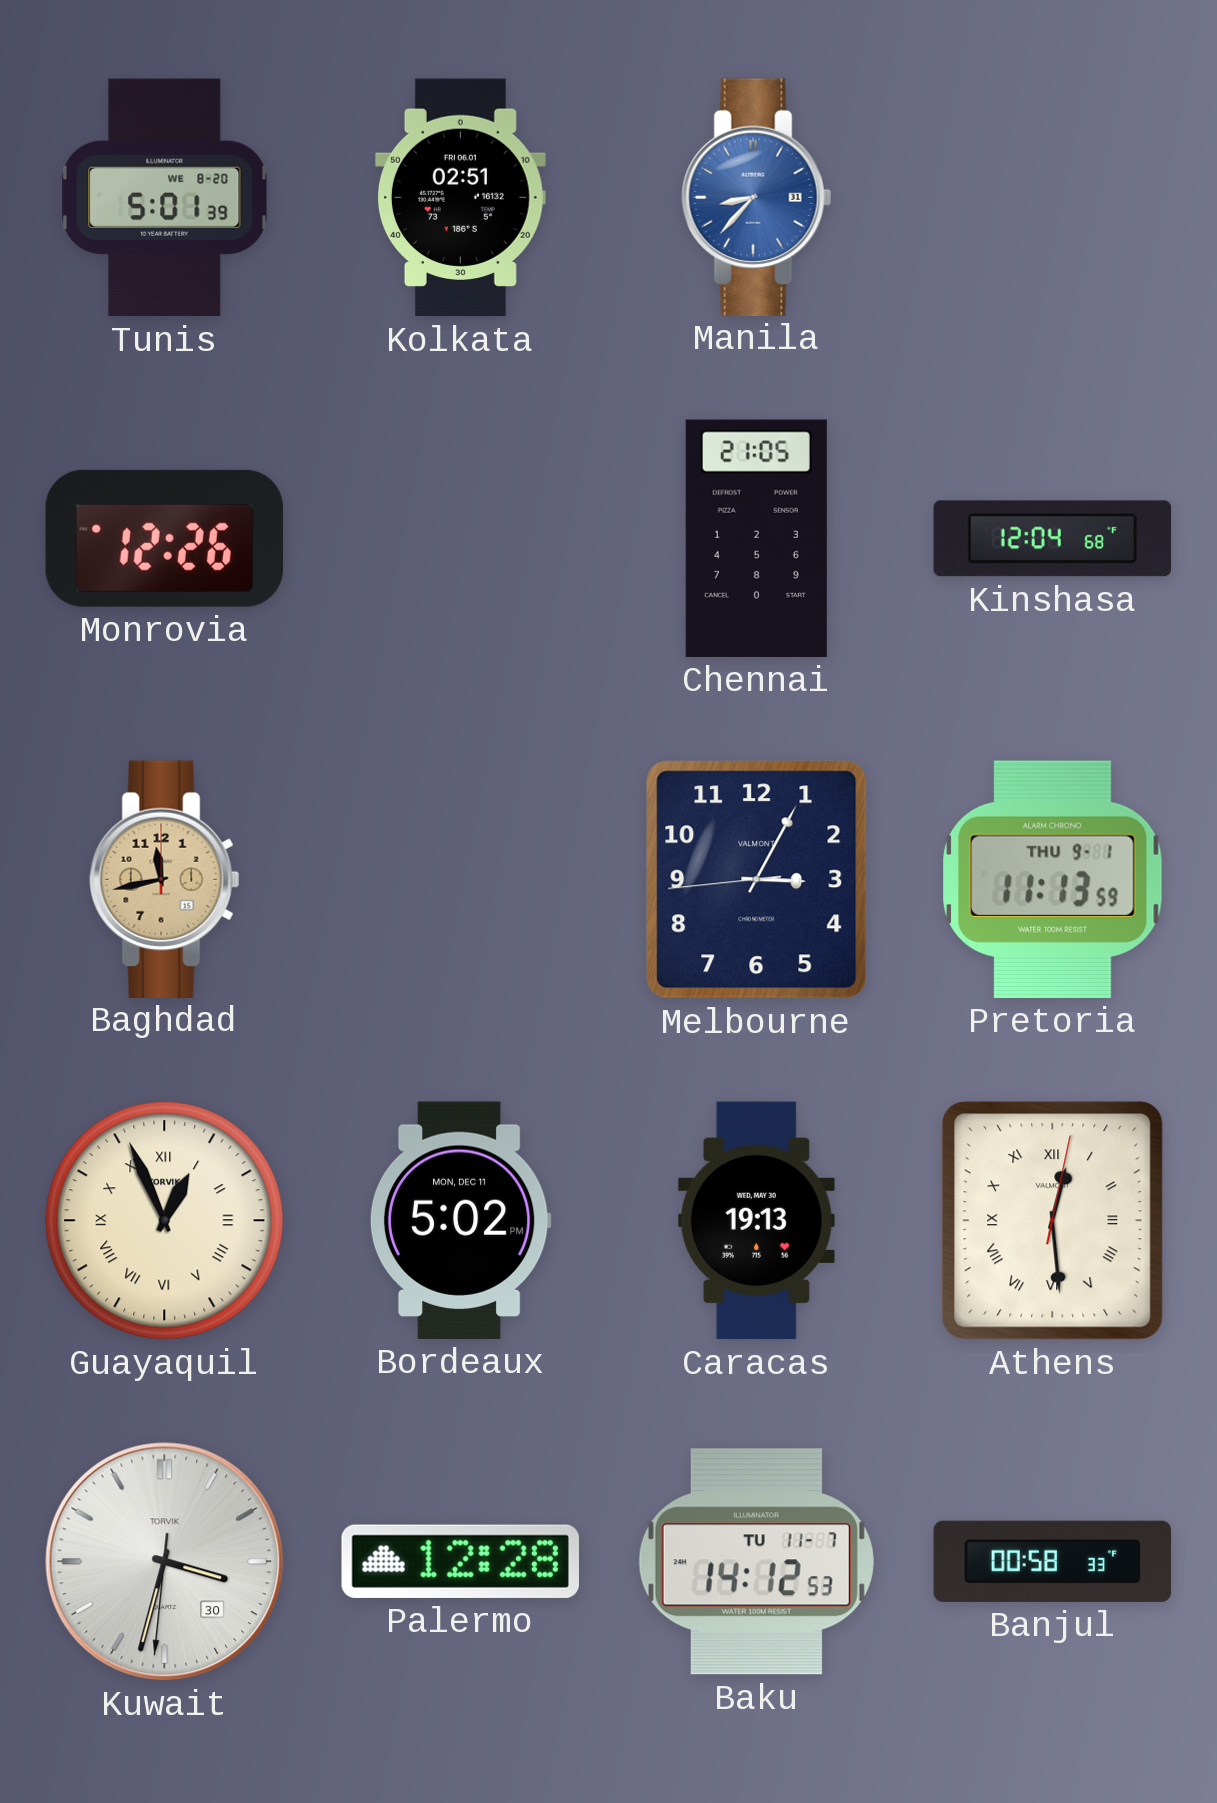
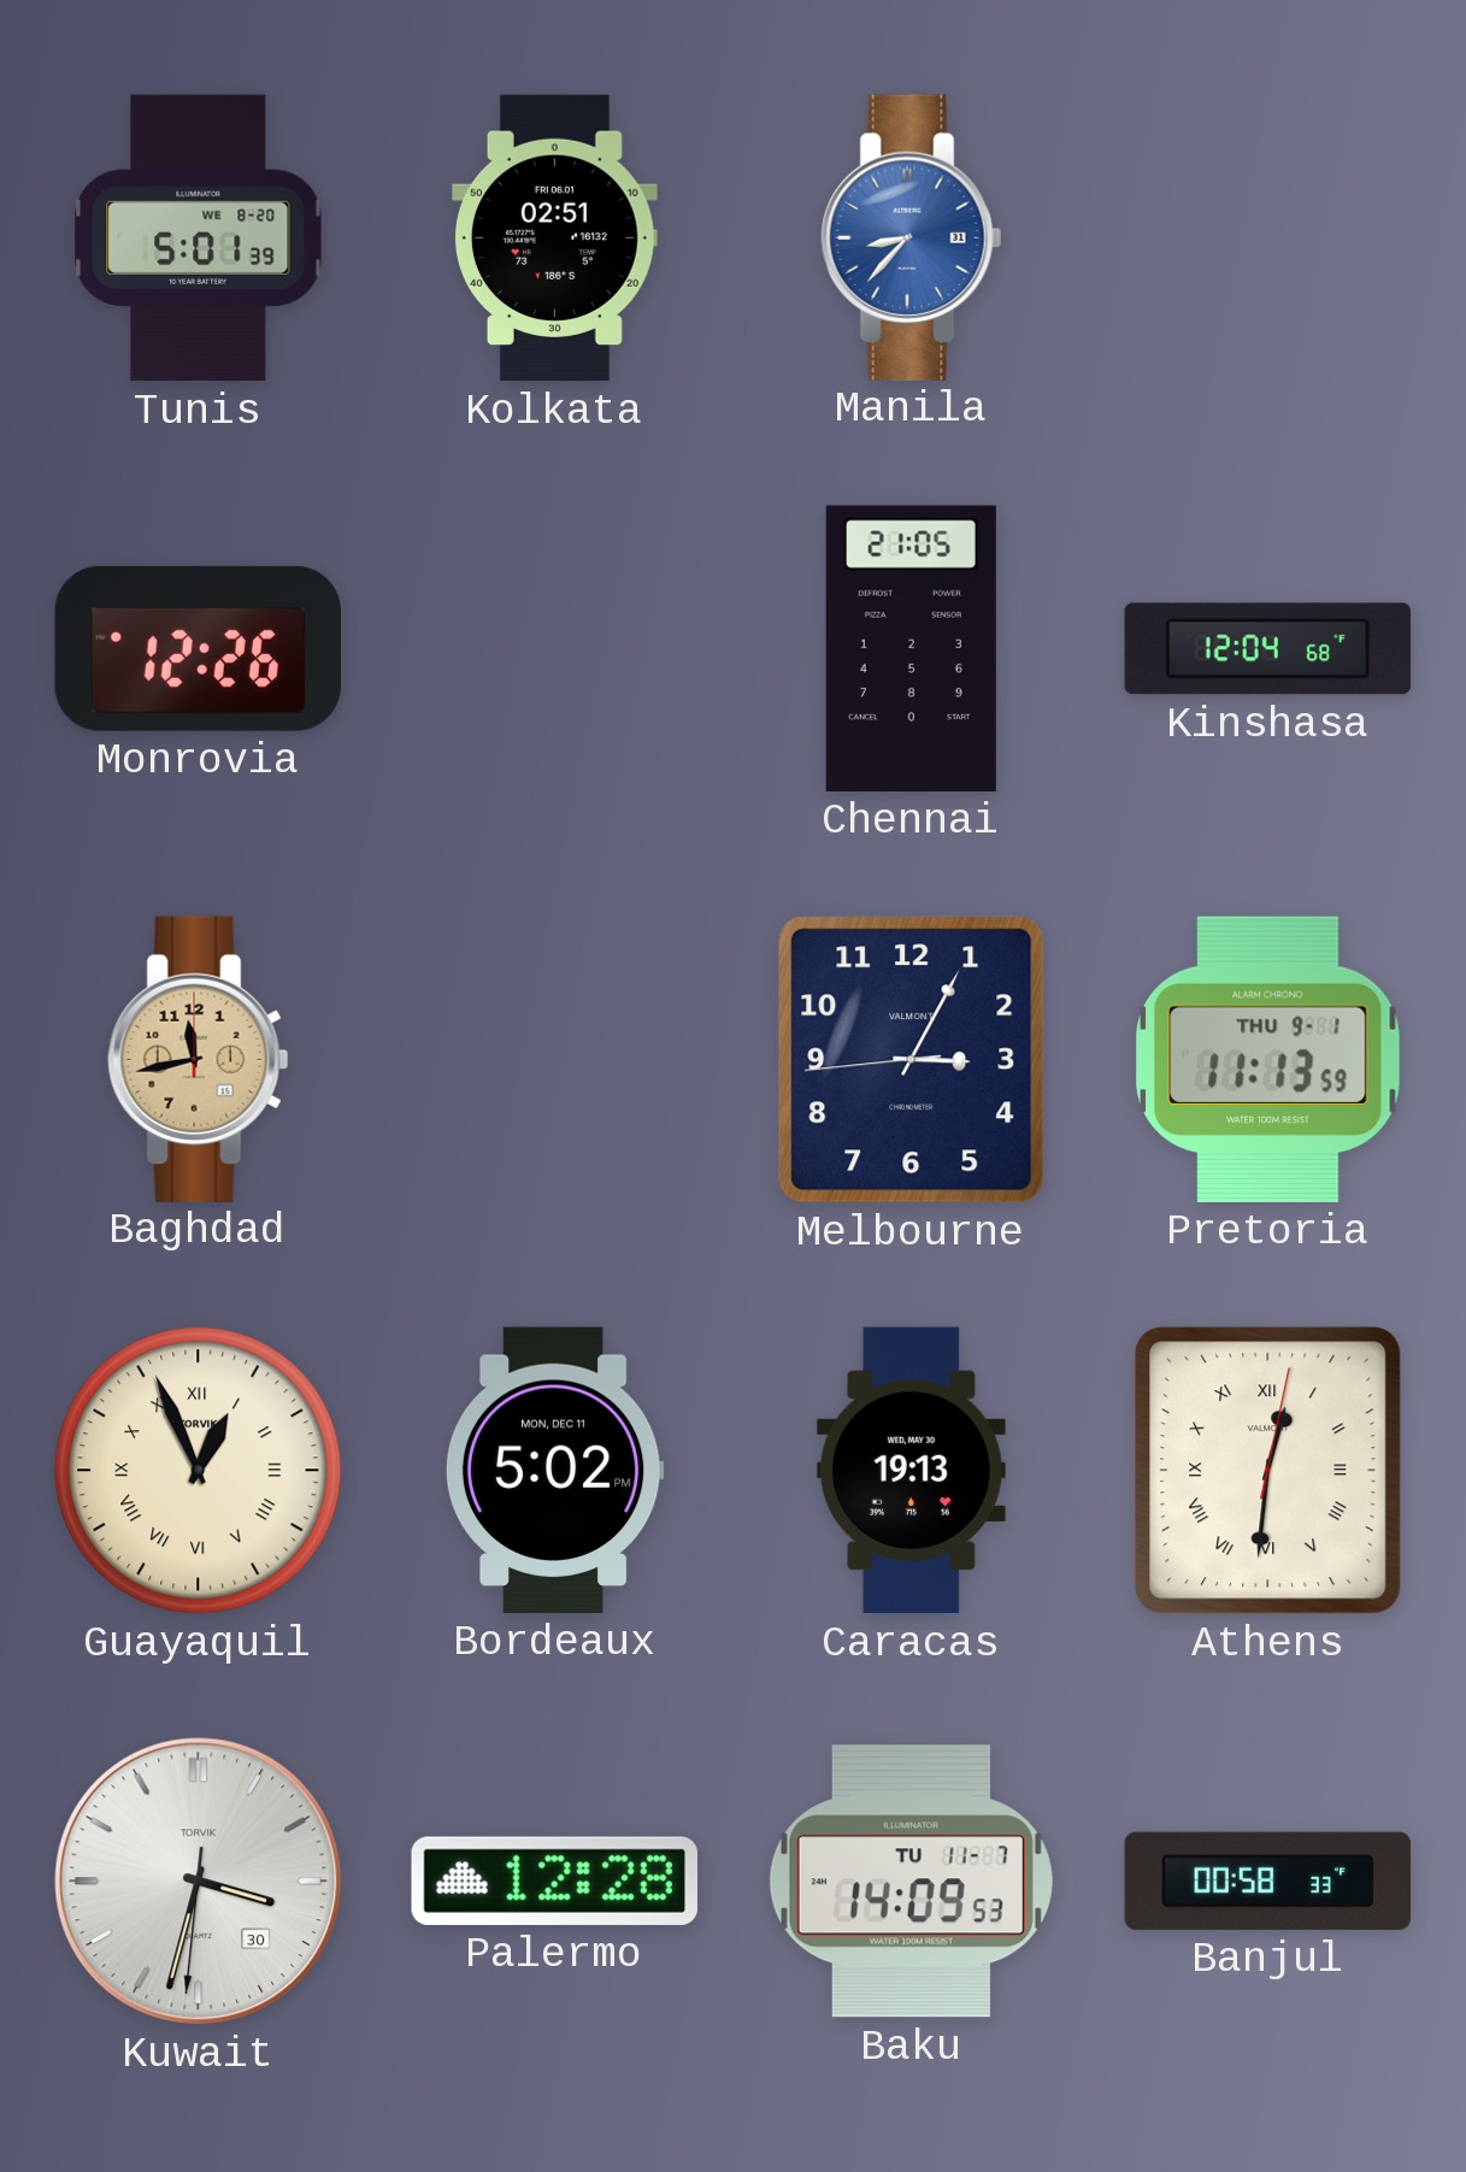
Athens: 12:29 -> 12:31 (1268, 1471)
Baku: 14:12 -> 14:09 (911, 1882)
